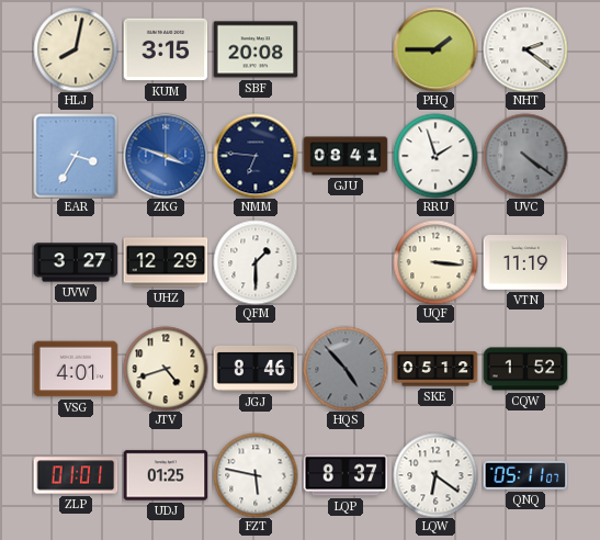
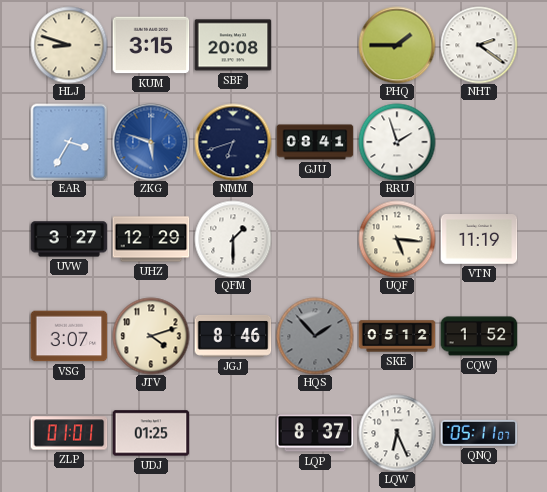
HLJ: 8:02 -> 8:48 (69, 45)
ZKG: 3:48 -> 5:48 (151, 142)
NMM: 6:46 -> 6:42 (233, 142)
UVC: 4:21 -> none (525, 156)
UQF: 3:16 -> 5:16 (397, 239)
VSG: 4:01 -> 3:07 (69, 336)
JTV: 4:42 -> 4:12 (151, 336)
HQS: 4:53 -> 1:53 (315, 336)
FZT: 5:47 -> none (256, 475)
LQW: 6:21 -> 6:26 (397, 433)
